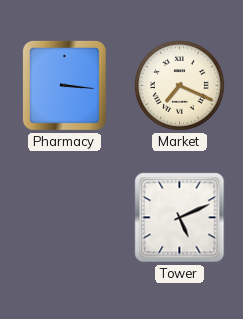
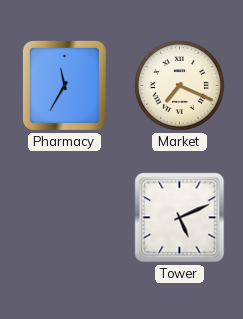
Pharmacy: 3:16 -> 11:35 (64, 85)
